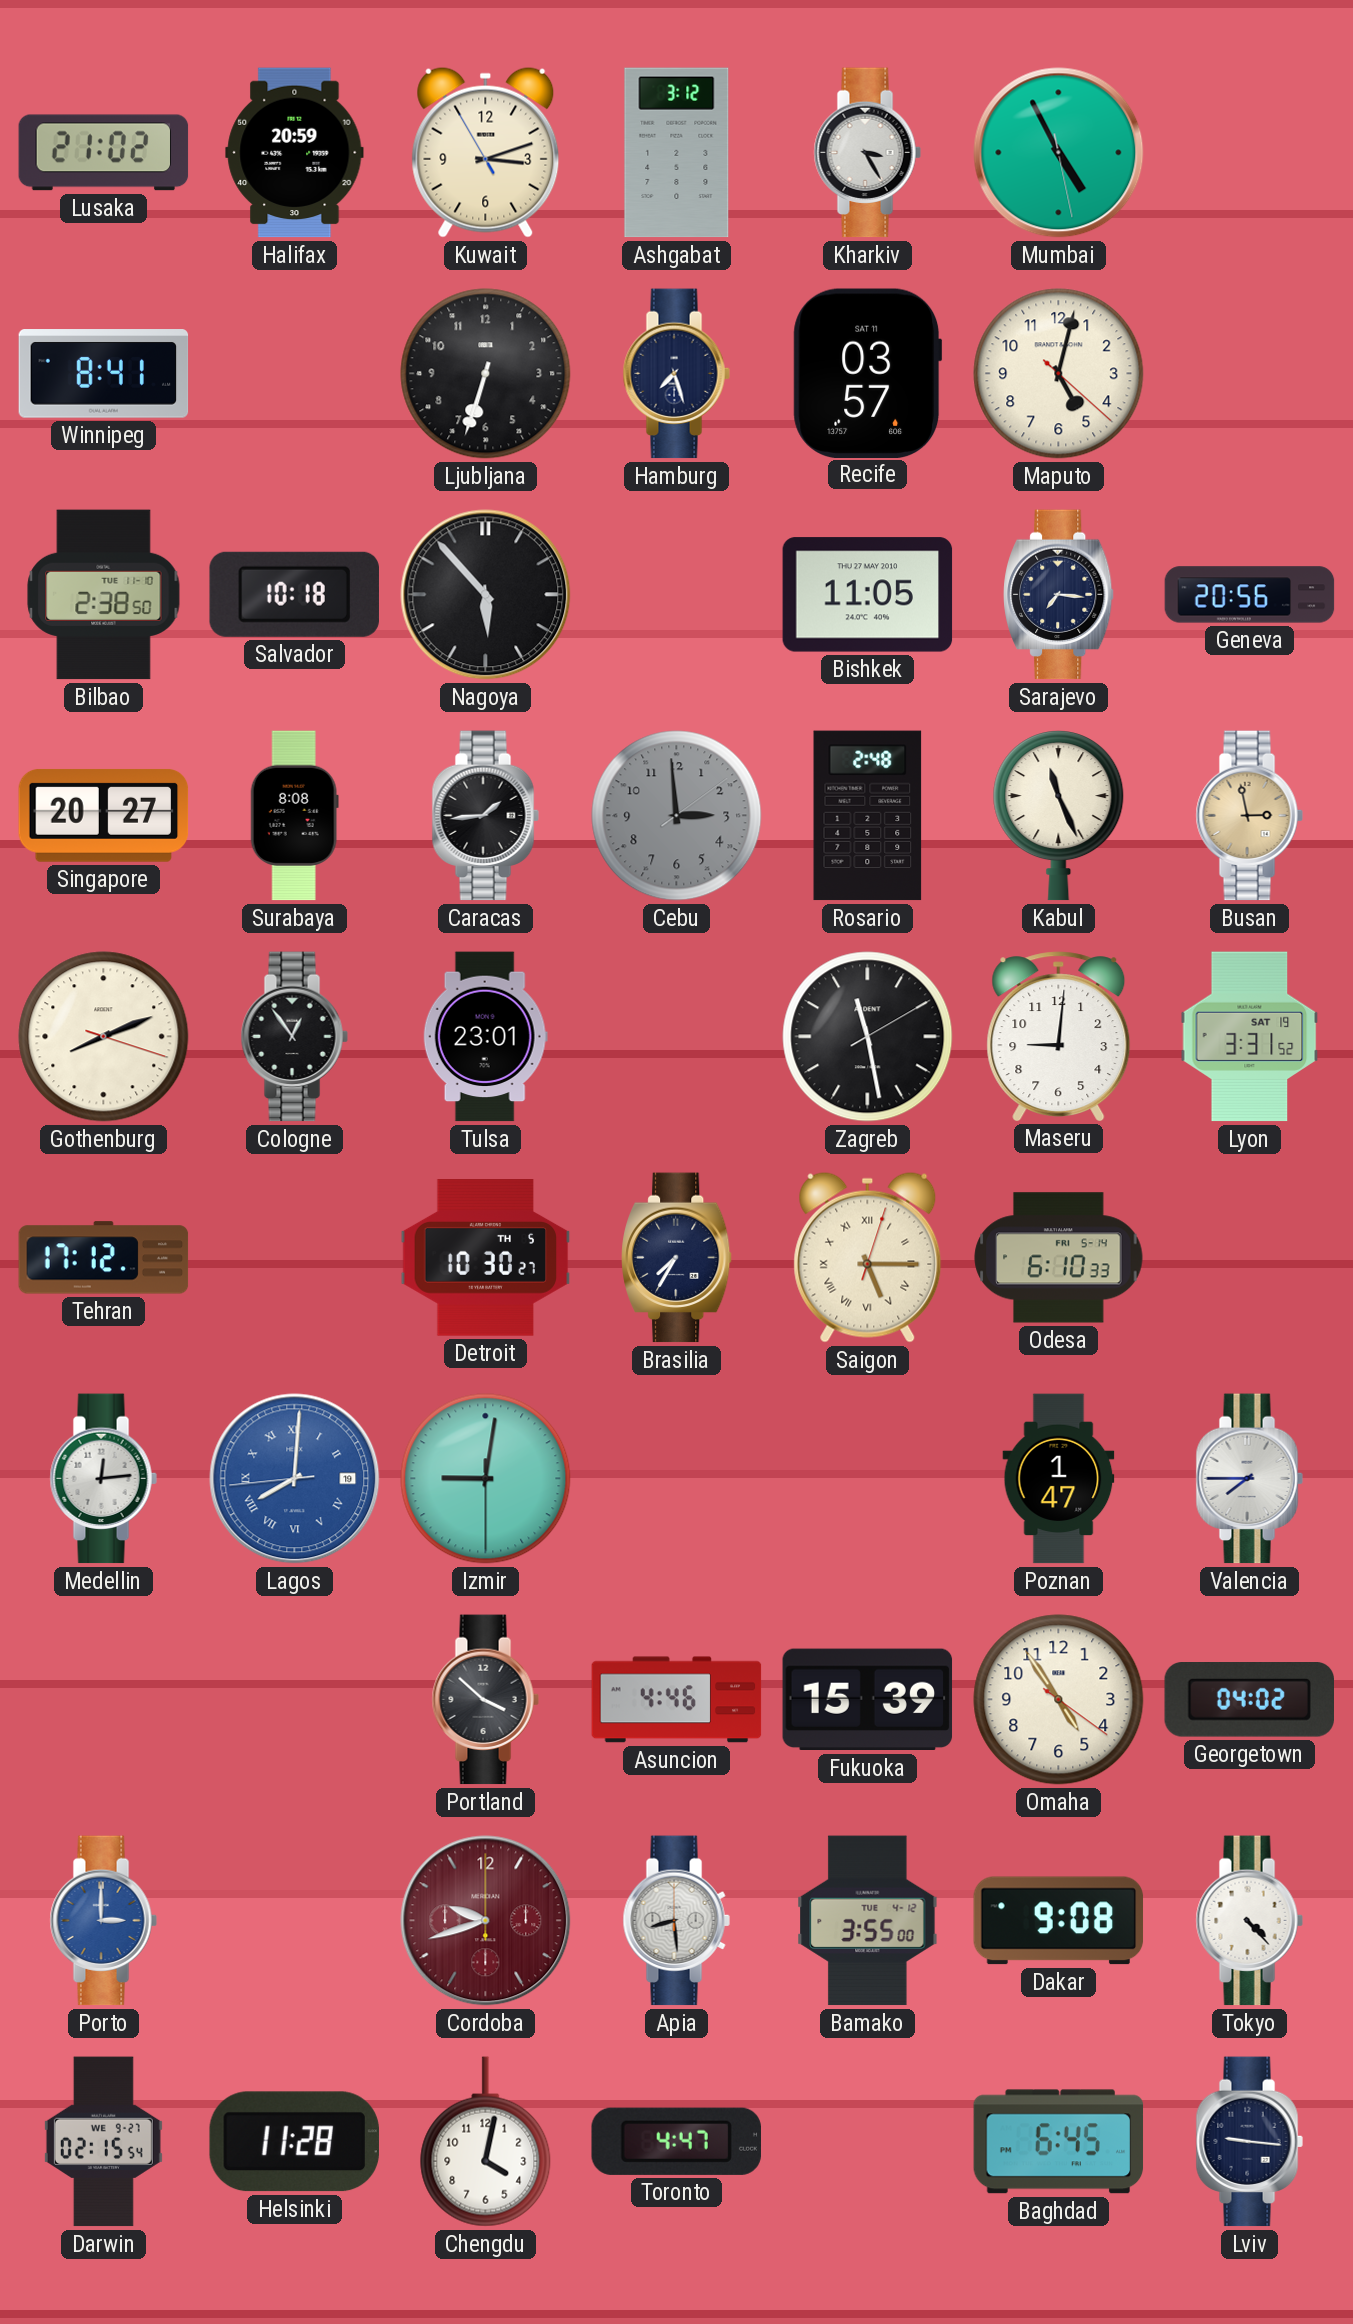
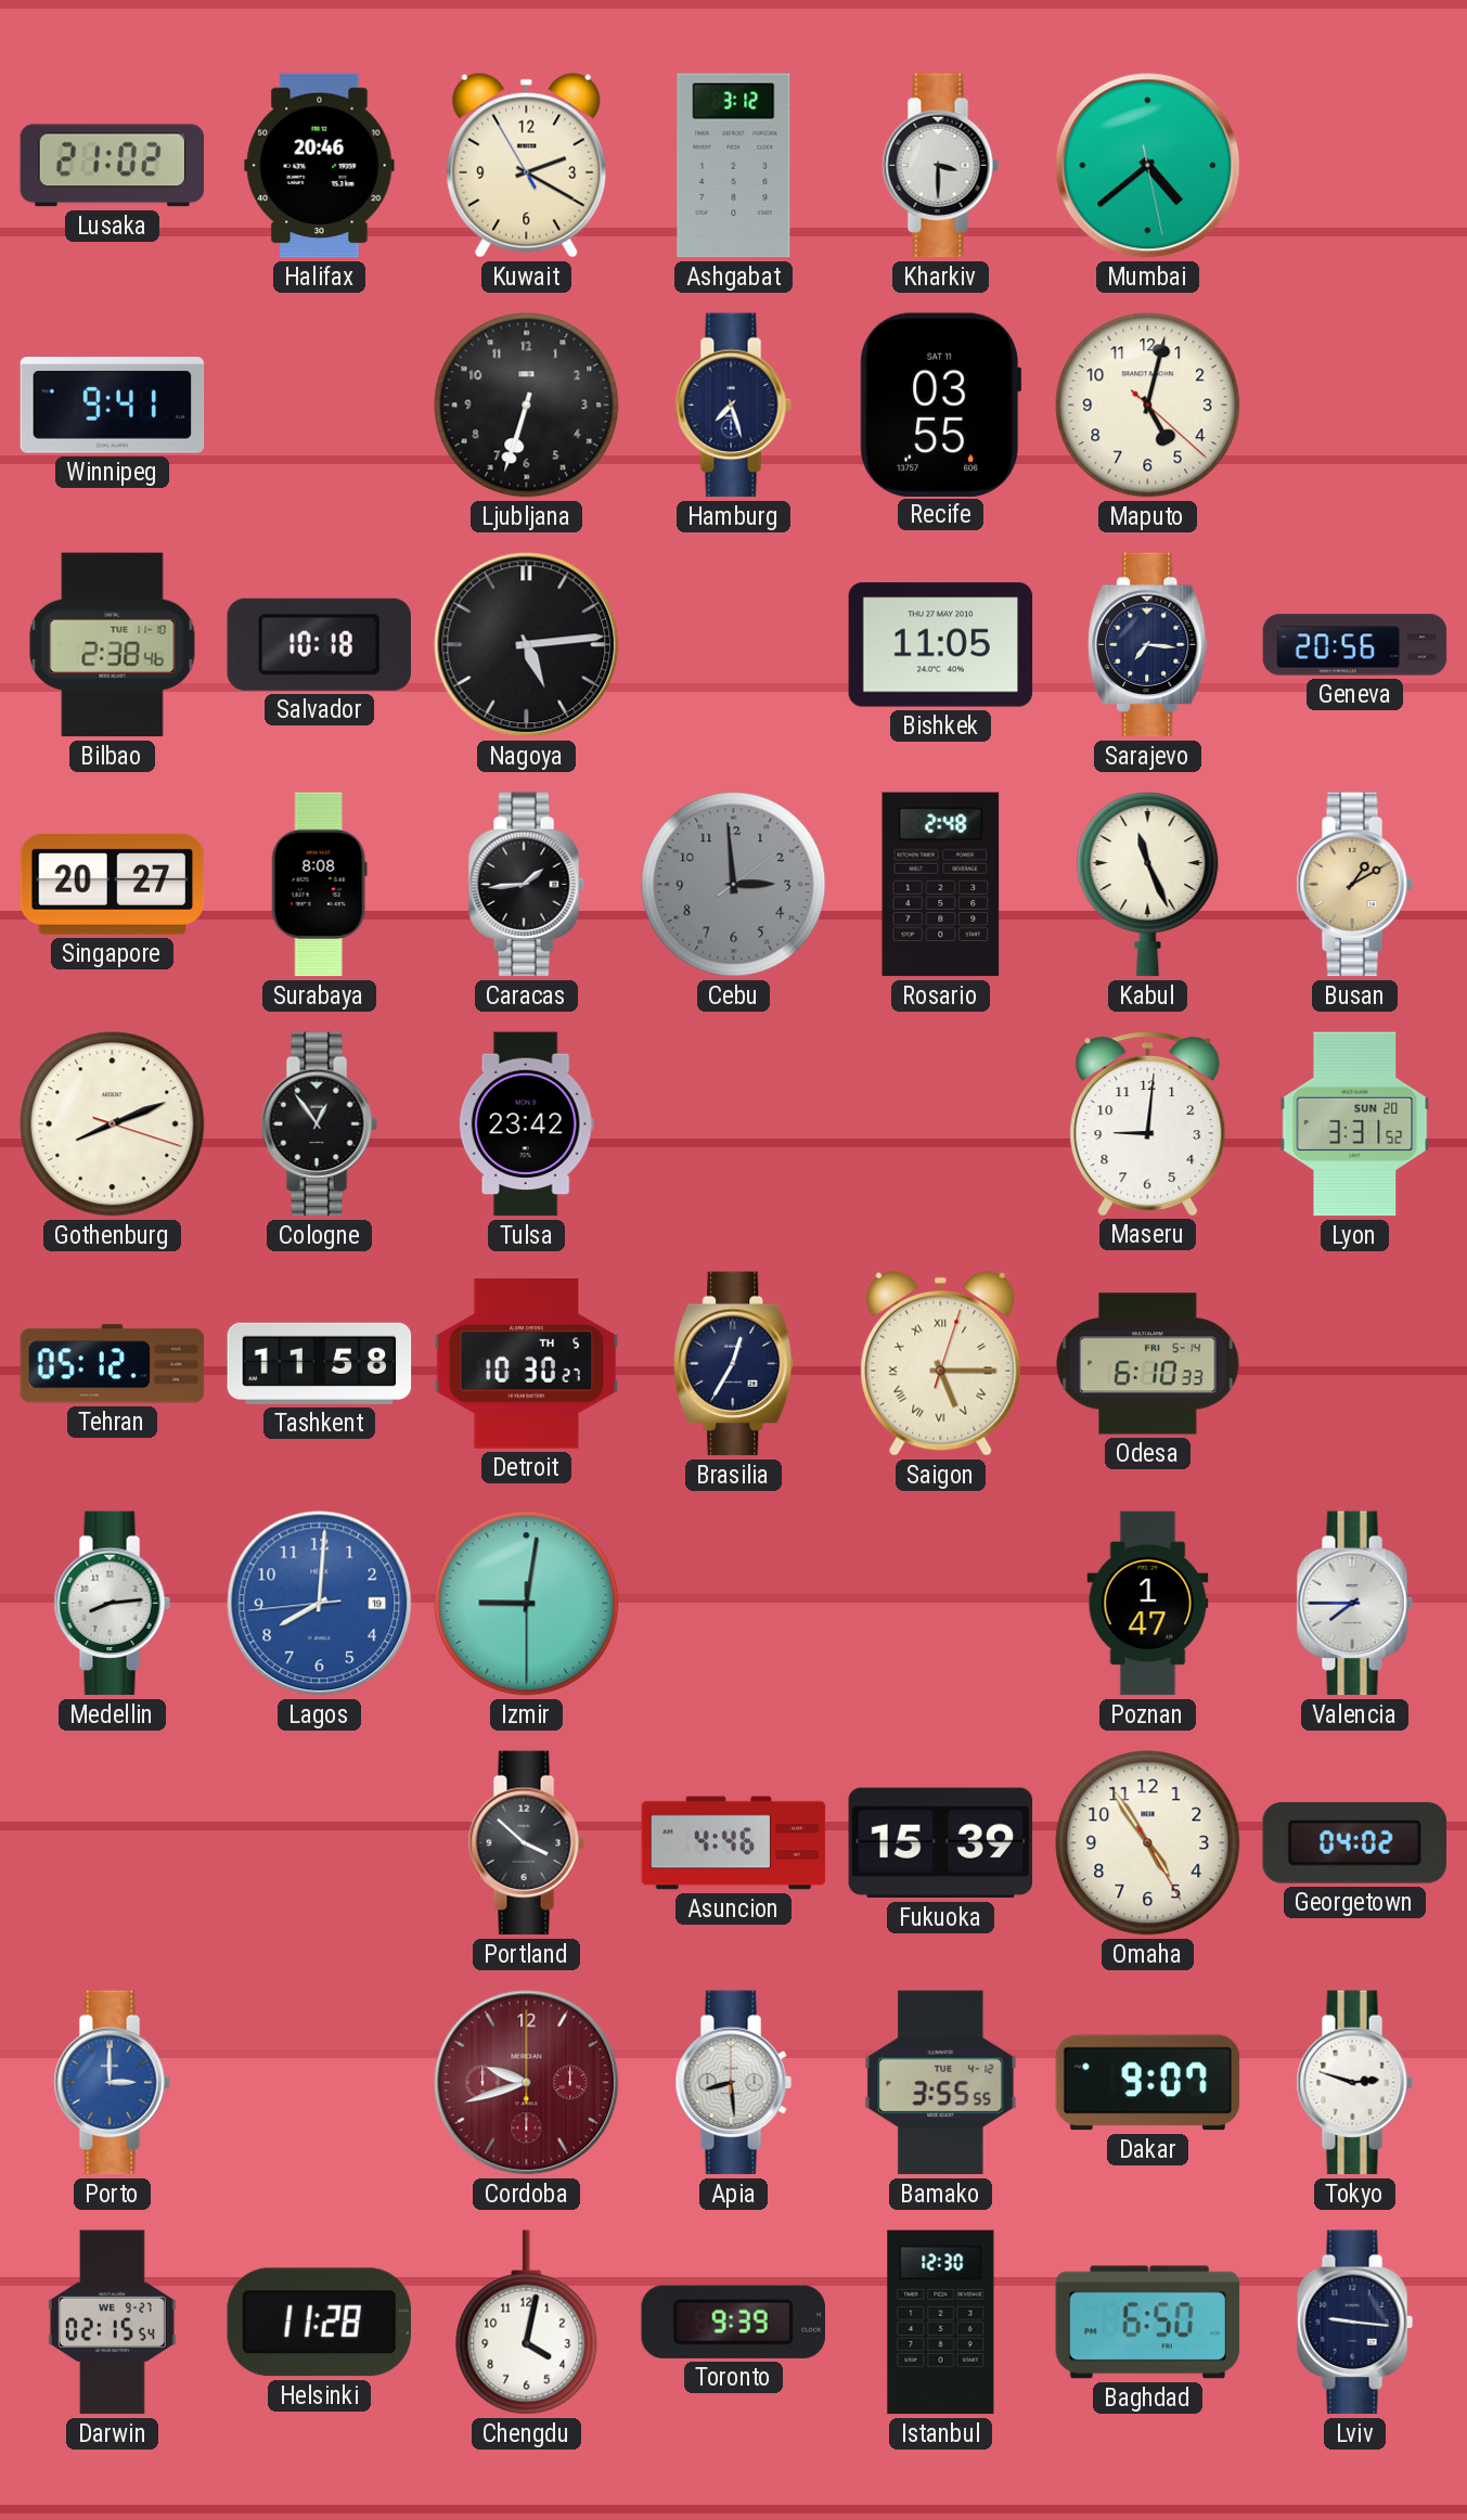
Halifax: 20:59 -> 20:46 (320, 166)
Kuwait: 3:11 -> 2:19 (527, 165)
Kharkiv: 3:25 -> 3:30 (940, 166)
Mumbai: 4:55 -> 4:38 (1148, 166)
Winnipeg: 8:41 -> 9:41 (113, 406)
Recife: 03:57 -> 03:55 (941, 404)
Bilbao: 2:38:50 -> 2:38:46 (113, 645)
Nagoya: 5:53 -> 5:14 (527, 645)
Busan: 2:58 -> 1:10 (1354, 885)
Tulsa: 23:01 -> 23:42 (526, 1124)
Zagreb: 11:28 -> none (868, 1037)
Lyon date: SAT 19 -> SUN 20 (1355, 1124)
Tehran: 17:12 -> 05:12 (113, 1364)
Tashkent: none -> 11:58 (320, 1363)
Brasilia: 7:35 -> 12:35 (734, 1364)
Medellin: 12:14 -> 8:14 (112, 1604)
Lagos numerals: Roman -> Arabic (320, 1604)
Omaha: 4:54:21 -> 4:54:25 (1148, 1843)
Bamako: 3:55:00 -> 3:55:55 (941, 2083)
Dakar: 9:08 -> 9:07 (1148, 2083)
Tokyo: 4:23 -> 2:48 (1354, 2083)
Toronto: 4:47 -> 9:39 (733, 2322)
Istanbul: none -> 12:30 (941, 2323)
Baghdad: 6:45 -> 6:50 (1148, 2323)
